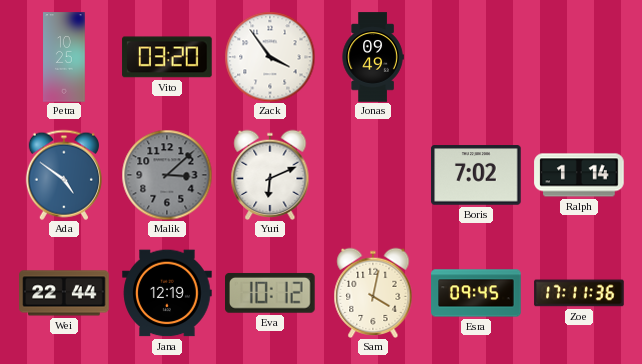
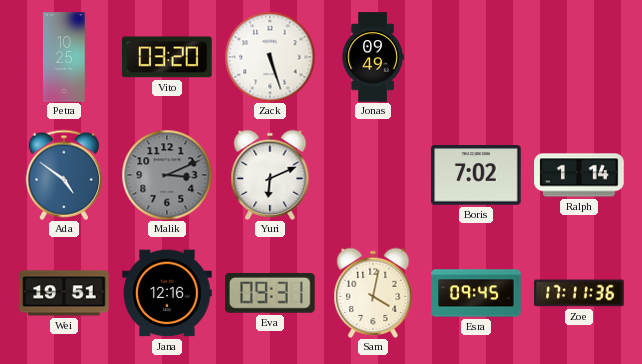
Zack: 3:54 -> 5:27 (270, 57)
Malik: 3:08 -> 3:11 (167, 175)
Wei: 22:44 -> 19:51 (64, 293)
Jana: 12:19 -> 12:16 (167, 293)
Eva: 10:12 -> 09:31 (271, 293)
